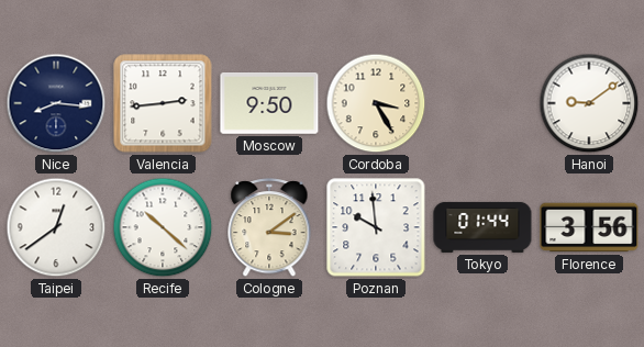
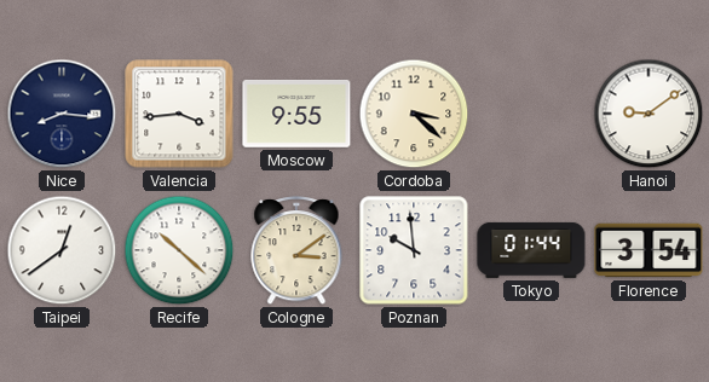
Valencia: 2:44 -> 3:44 (179, 114)
Moscow: 9:50 -> 9:55 (296, 114)
Cordoba: 3:25 -> 3:22 (414, 114)
Florence: 3:56 -> 3:54 (649, 250)
